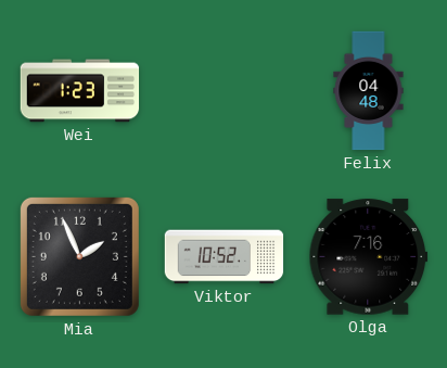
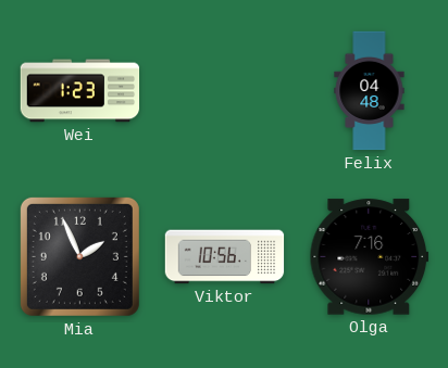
Viktor: 10:52 -> 10:56 (225, 257)
